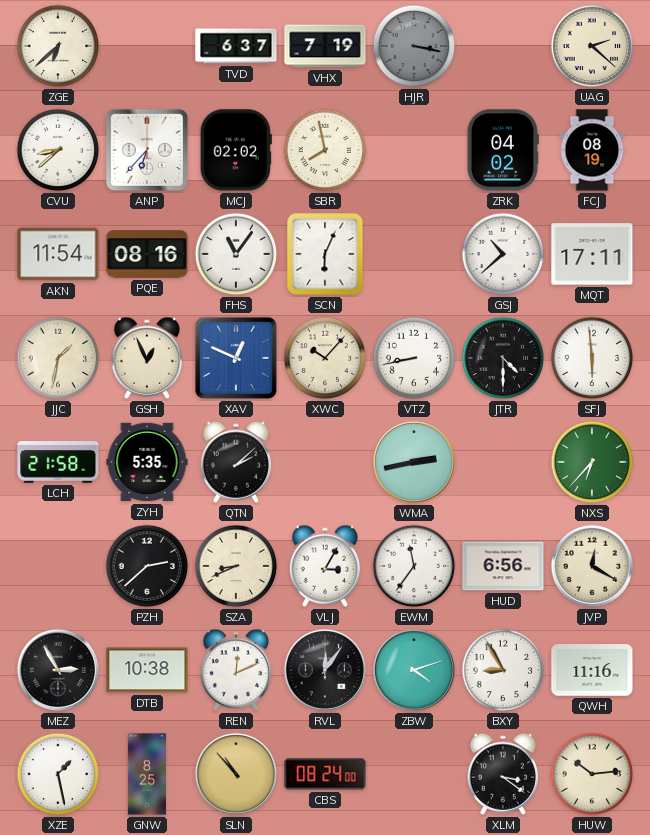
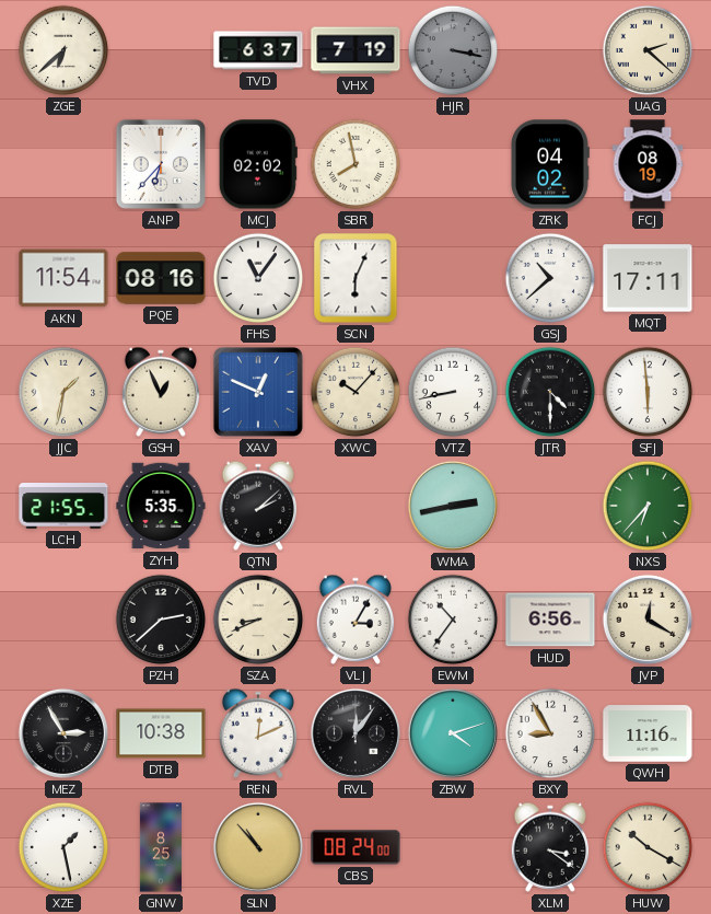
CVU: 8:38 -> none (58, 150)
LCH: 21:58 -> 21:55 (63, 506)
EWM: 11:36 -> 10:36 (453, 620)
HUW: 10:14 -> 10:20 (648, 847)
